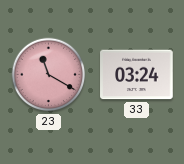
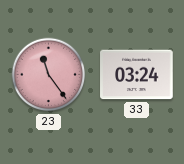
23: 11:20 -> 11:24 (49, 75)
